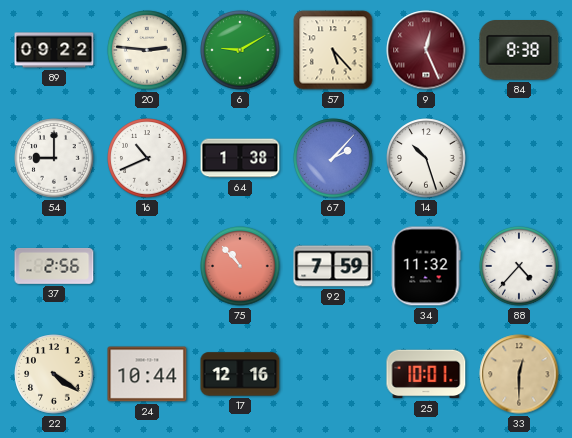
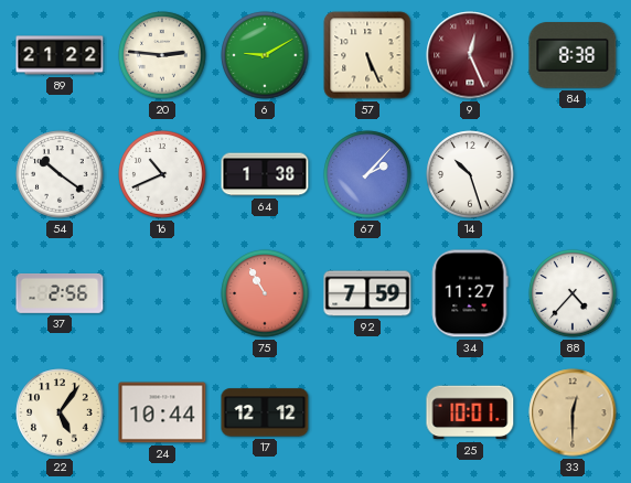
89: 09:22 -> 21:22 (60, 55)
57: 5:23 -> 5:26 (367, 55)
54: 9:00 -> 10:21 (60, 174)
75: 10:53 -> 10:55 (265, 293)
34: 11:32 -> 11:27 (470, 293)
22: 4:21 -> 5:06 (60, 412)
17: 12:16 -> 12:12 (265, 412)
